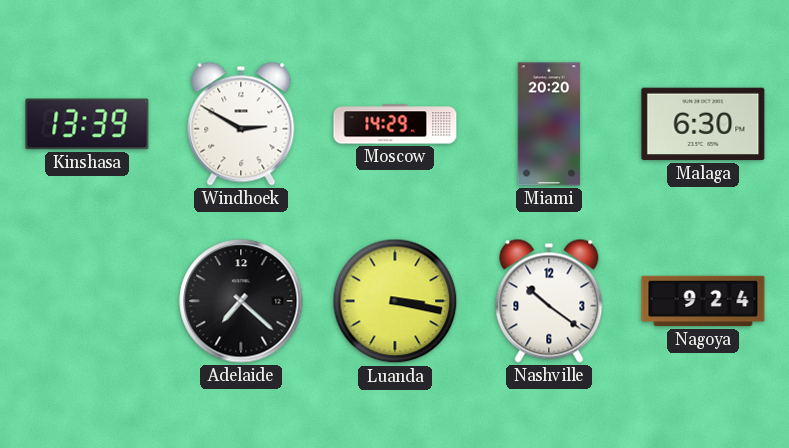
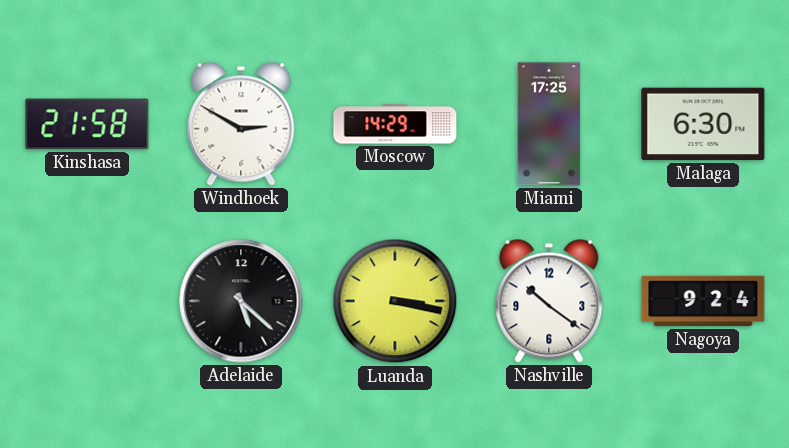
Kinshasa: 13:39 -> 21:58 (87, 124)
Miami: 20:20 -> 17:25 (549, 124)
Adelaide: 7:22 -> 5:22 (241, 301)
